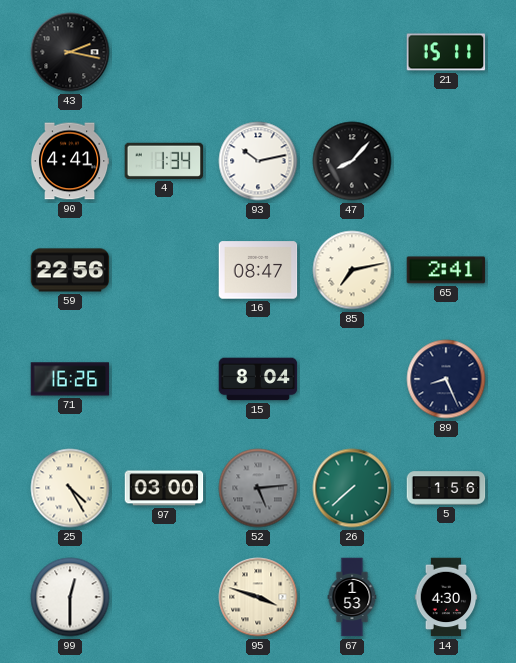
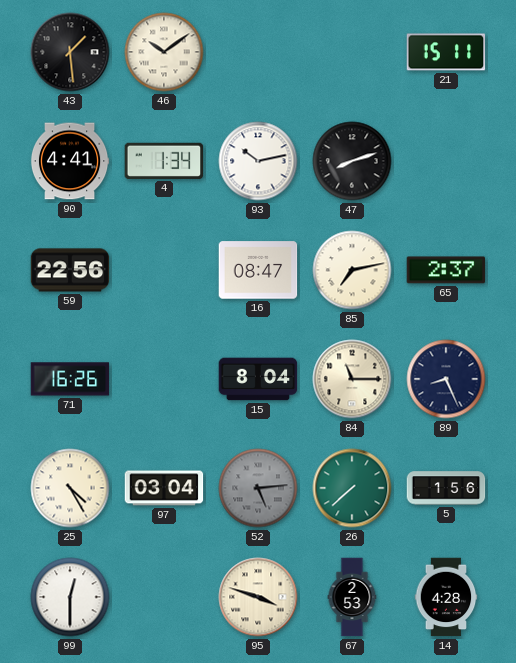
43: 2:17 -> 1:29 (70, 52)
46: none -> 10:09 (164, 52)
47: 8:07 -> 8:12 (352, 161)
65: 2:41 -> 2:37 (446, 270)
84: none -> 11:15 (352, 379)
97: 03:00 -> 03:04 (164, 488)
67: 1:53 -> 2:53 (352, 597)
14: 4:30 -> 4:28 (446, 597)
